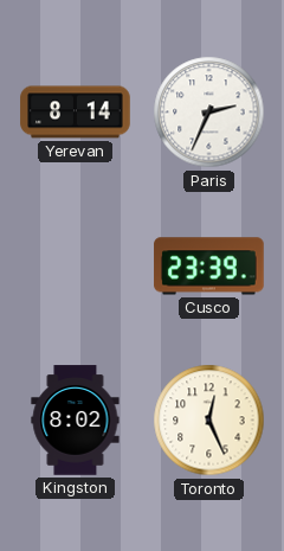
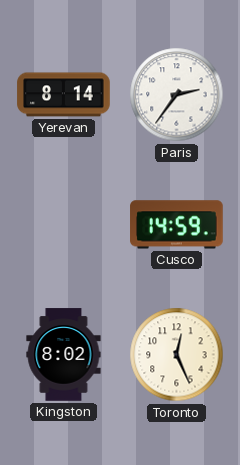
Paris: 2:34 -> 2:36 (177, 95)
Cusco: 23:39 -> 14:59 (177, 225)
